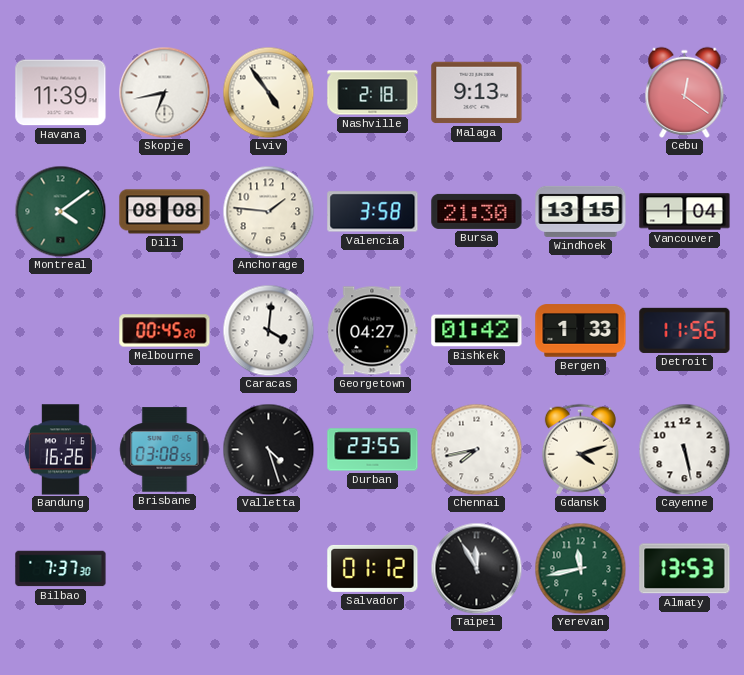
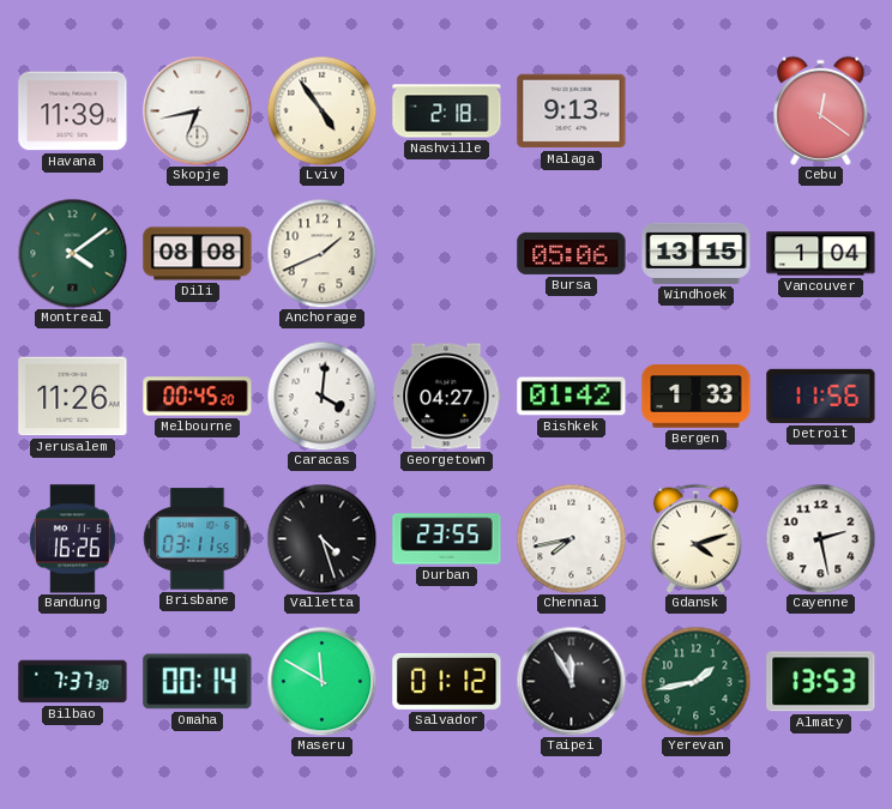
Anchorage: 1:46 -> 1:41 (321, 253)
Valencia: 3:58 -> none (373, 212)
Bursa: 21:30 -> 05:06 (572, 253)
Jerusalem: none -> 11:26 (73, 397)
Brisbane: 03:08 -> 03:11 (198, 539)
Cayenne: 5:28 -> 2:28 (820, 538)
Omaha: none -> 00:14 (198, 682)
Maseru: none -> 11:50 (321, 681)
Yerevan: 11:43 -> 1:43 (695, 681)
